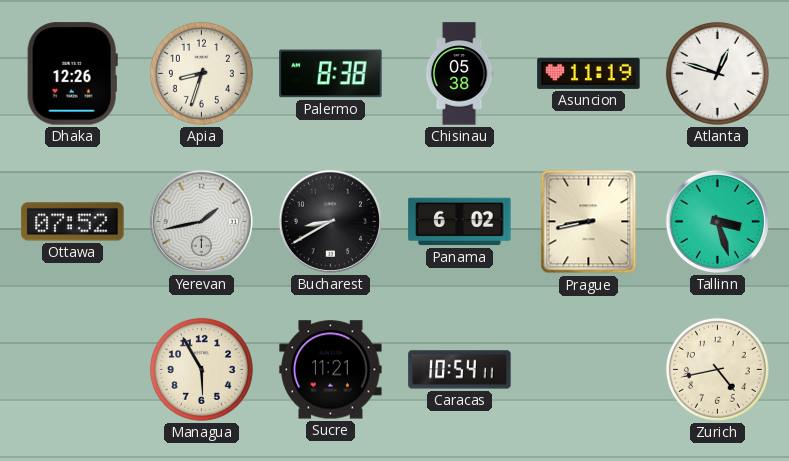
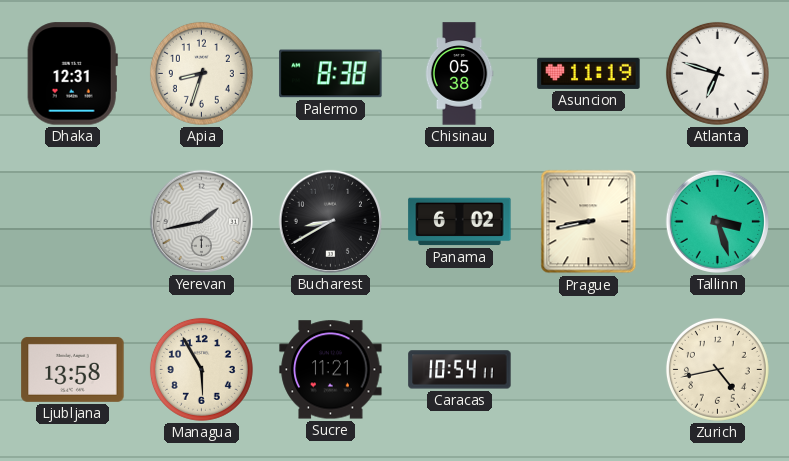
Dhaka: 12:26 -> 12:31 (72, 74)
Atlanta: 12:48 -> 6:48 (717, 73)
Ottawa: 07:52 -> none (73, 222)
Ljubljana: none -> 13:58 (73, 369)
